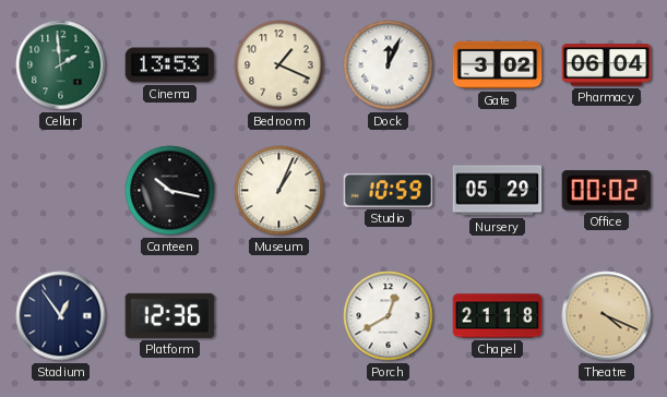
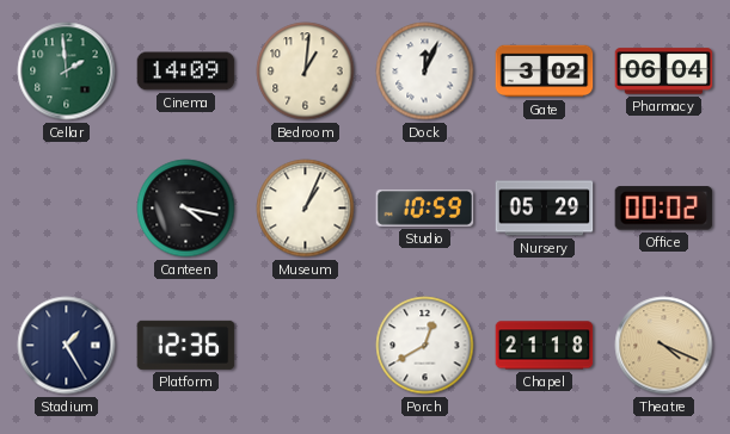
Cinema: 13:53 -> 14:09 (186, 72)
Bedroom: 1:19 -> 1:01 (306, 72)
Canteen: 10:17 -> 4:17 (186, 209)
Stadium: 12:54 -> 1:25 (67, 346)
